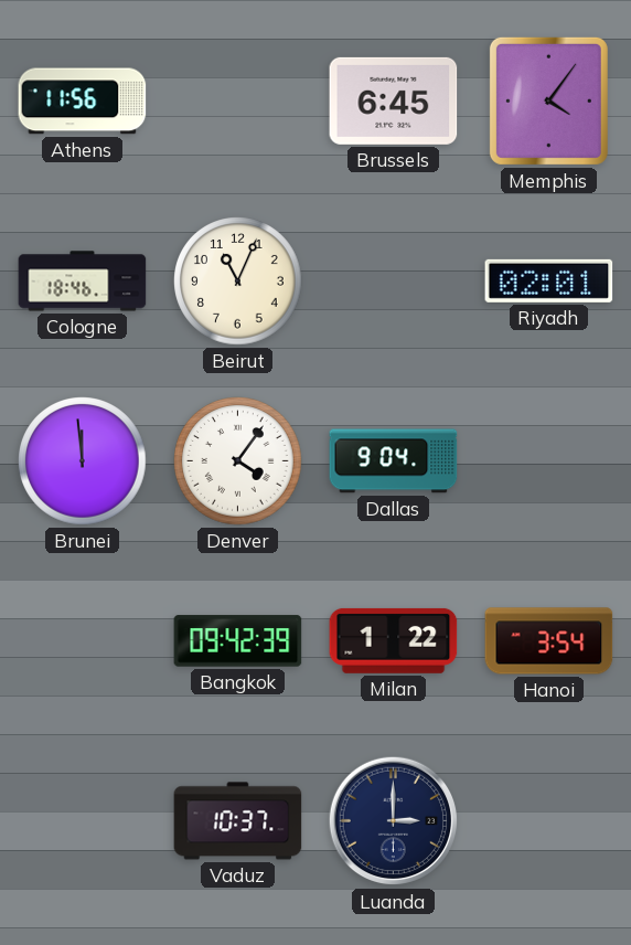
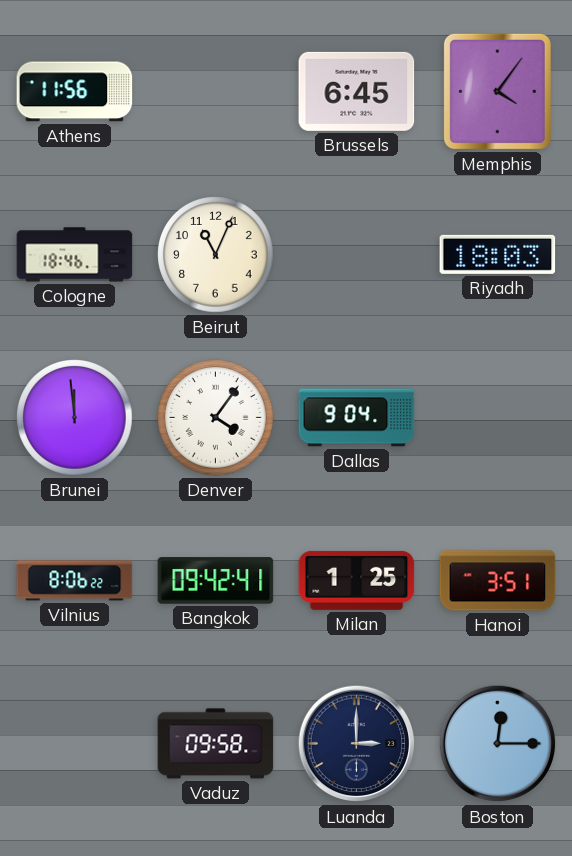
Riyadh: 02:01 -> 18:03 (498, 254)
Vilnius: none -> 8:06 (75, 581)
Bangkok: 09:42:39 -> 09:42:41 (216, 581)
Milan: 1:22 -> 1:25 (357, 580)
Hanoi: 3:54 -> 3:51 (498, 581)
Vaduz: 10:37 -> 09:58 (216, 744)
Boston: none -> 12:15 (498, 744)
